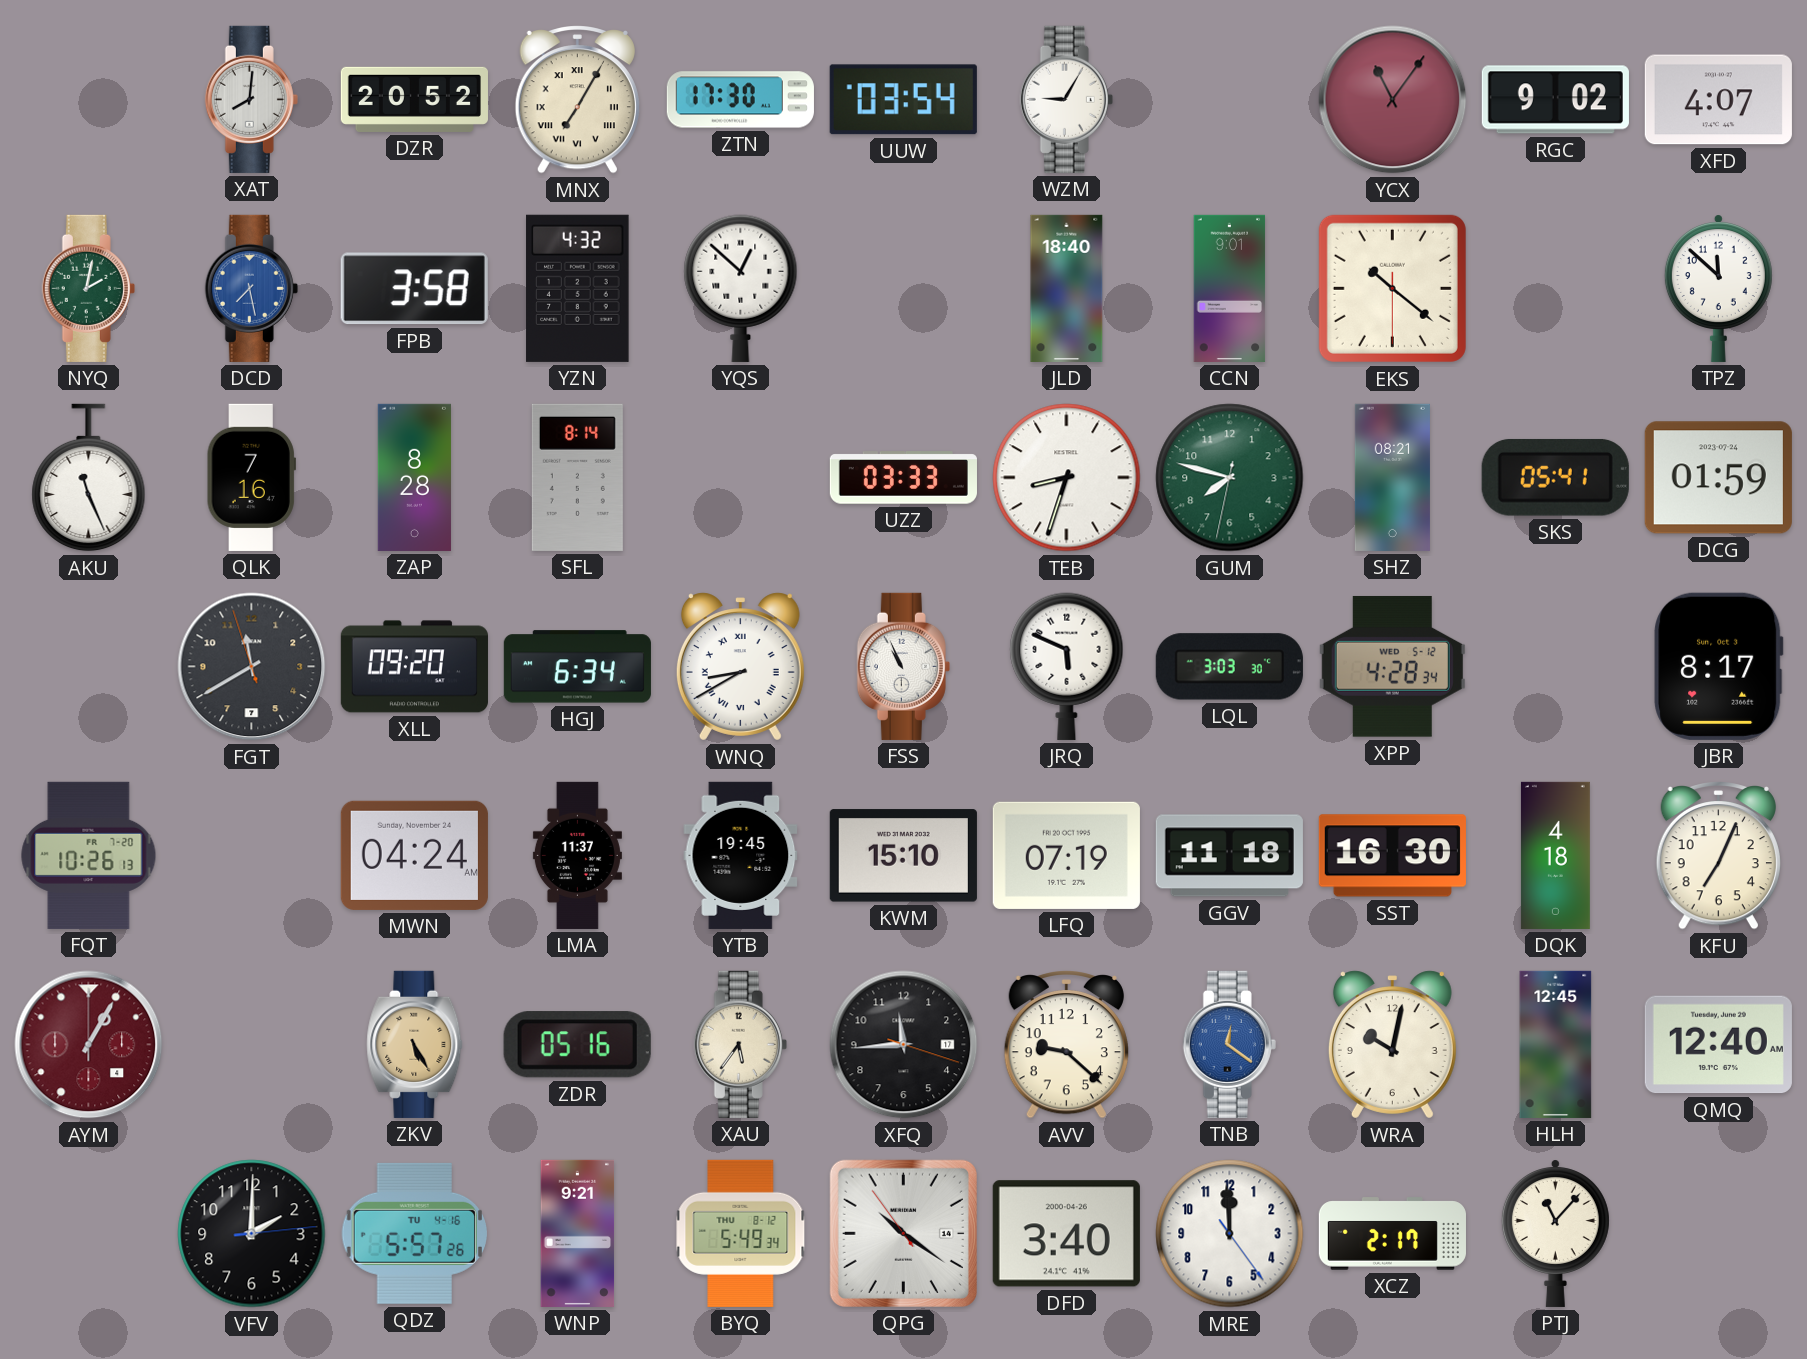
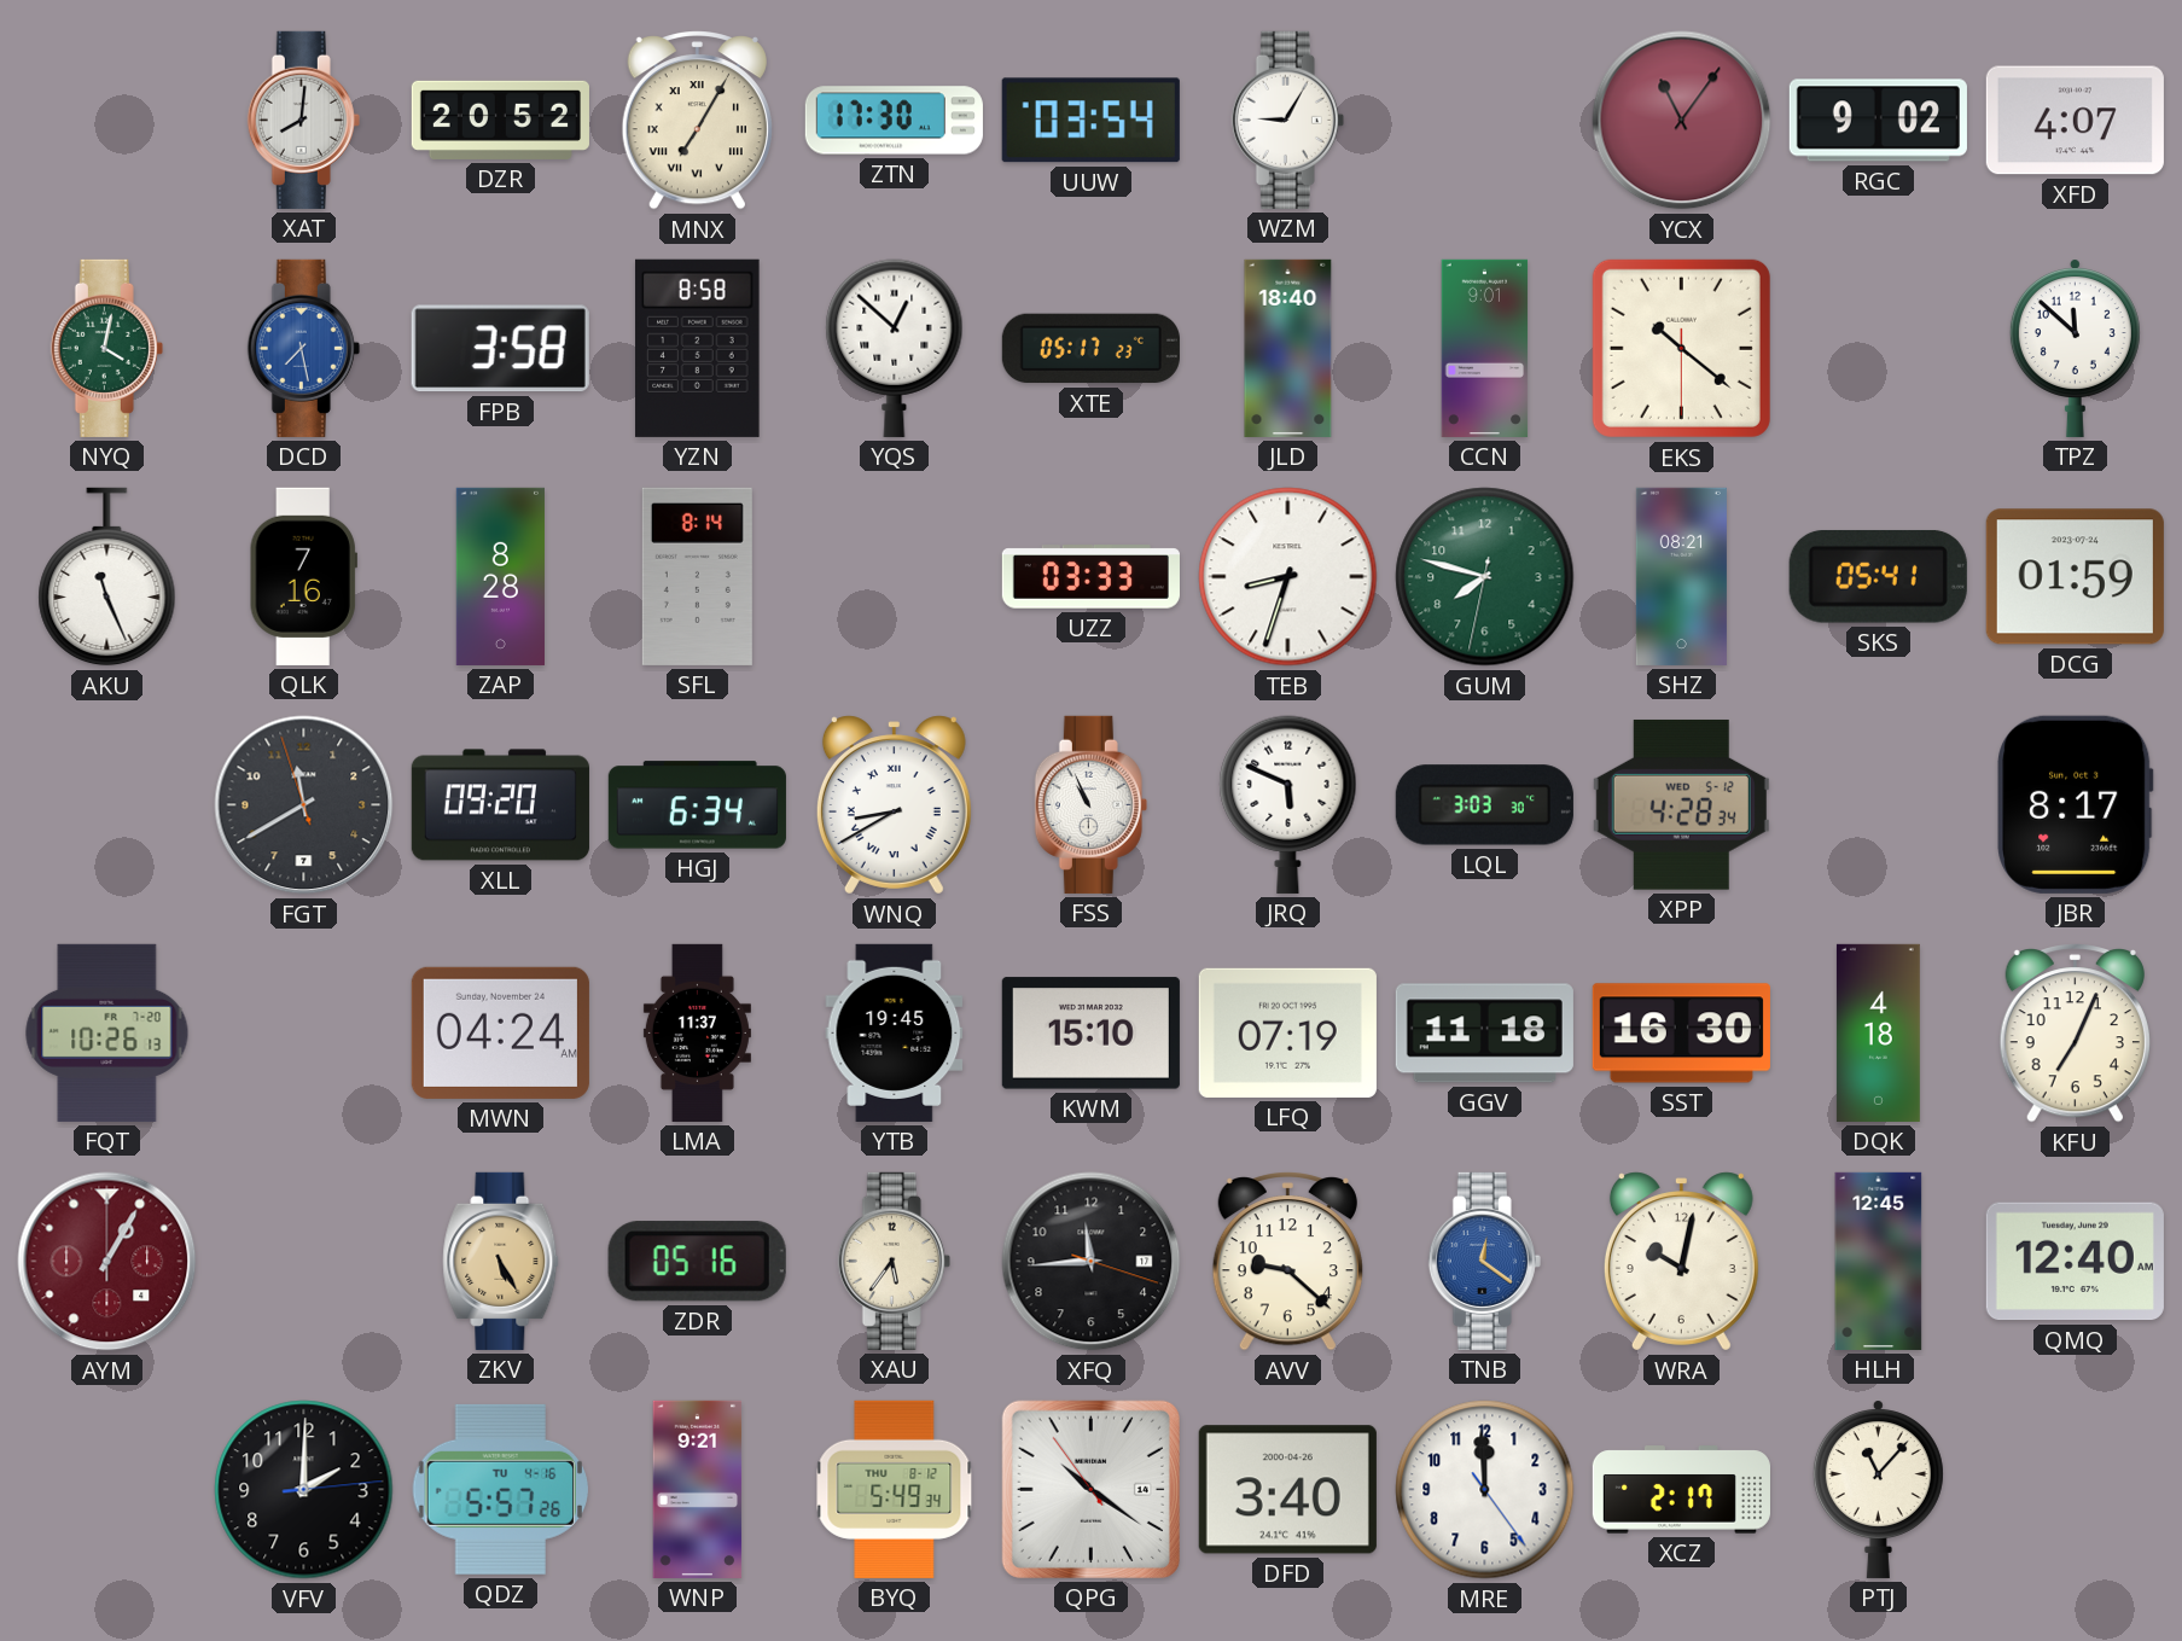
NYQ: 2:02 -> 4:02 (106, 348)
YZN: 4:32 -> 8:58 (698, 348)
XTE: none -> 05:17 (1090, 349)
